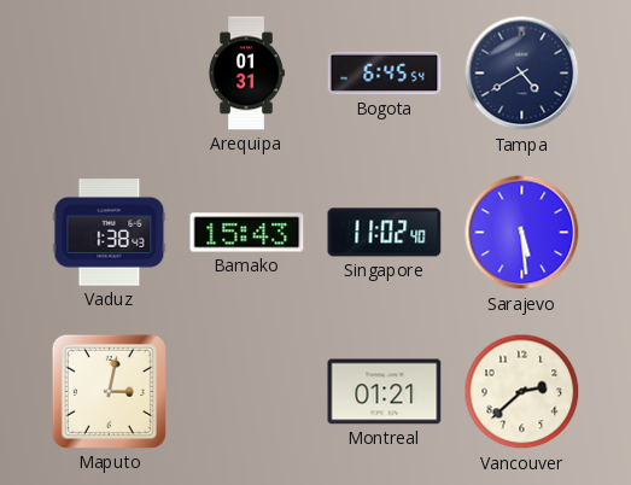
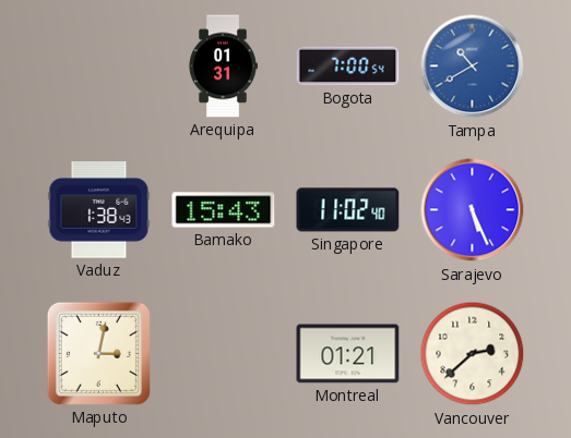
Bogota: 6:45 -> 7:00 (348, 66)
Tampa: 4:40 -> 10:40 (473, 66)
Tampa dial: navy -> blue (473, 66)
Sarajevo: 5:29 -> 5:26 (473, 210)
